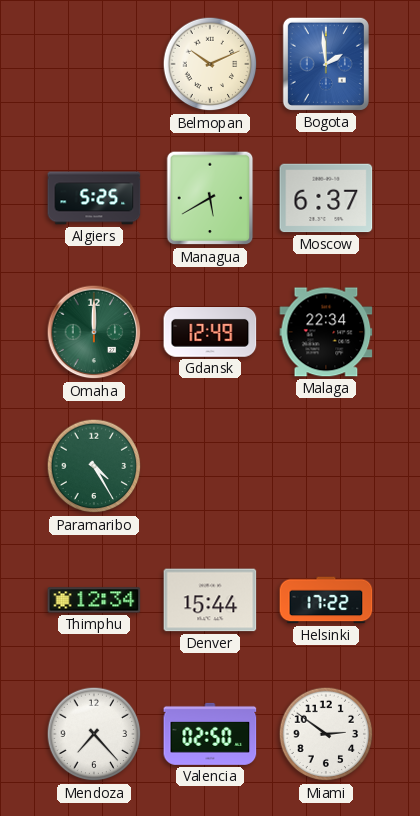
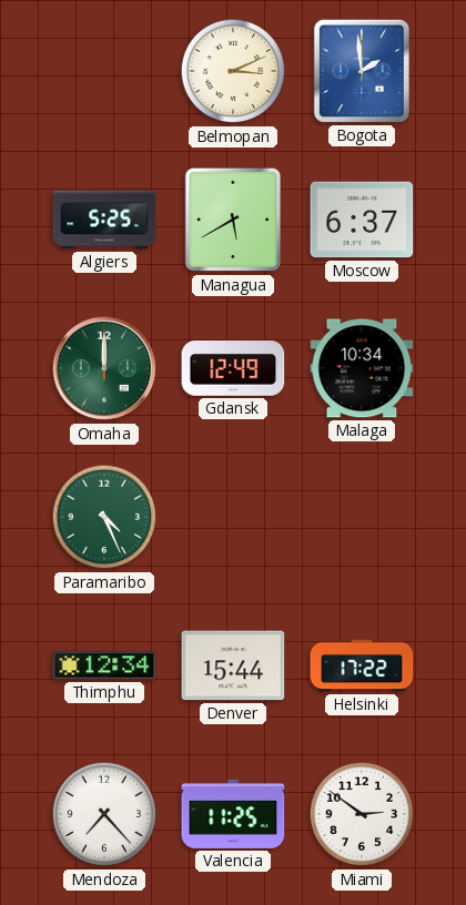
Belmopan: 10:11 -> 3:11 (233, 71)
Malaga: 22:34 -> 10:34 (362, 368)
Paramaribo: 4:25 -> 4:26 (104, 517)
Valencia: 02:50 -> 11:25 (233, 814)
